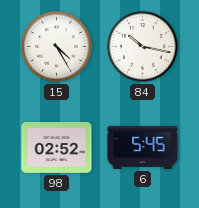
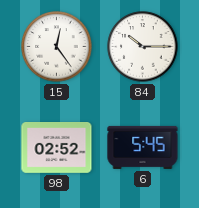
15: 4:25 -> 12:24 (57, 47)
84: 10:17 -> 10:15 (143, 47)
